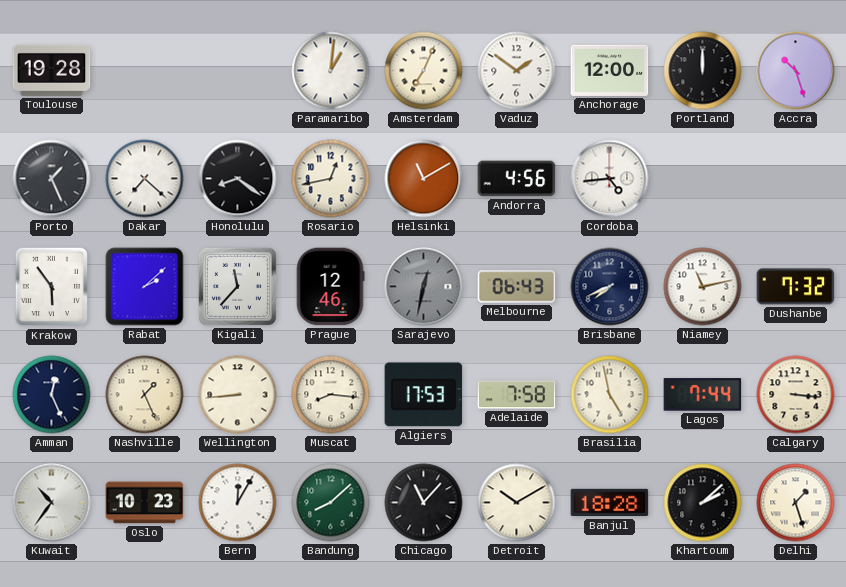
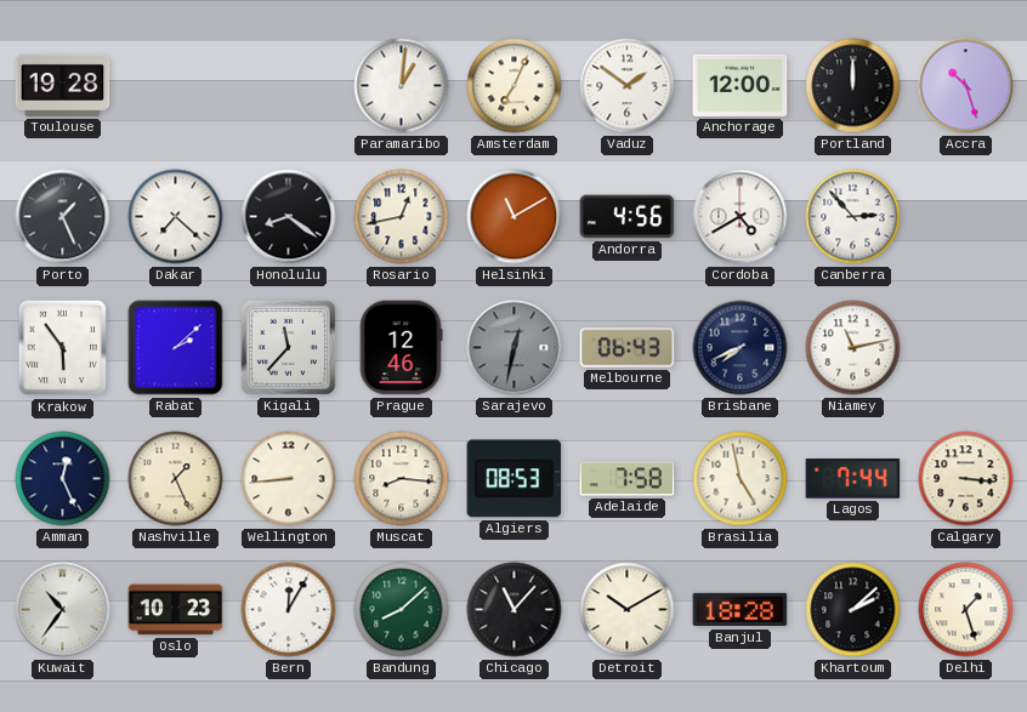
Cordoba: 4:44 -> 4:40 (741, 217)
Canberra: none -> 2:53 (853, 217)
Dushanbe: 7:32 -> none (796, 287)
Algiers: 17:53 -> 08:53 (515, 479)
